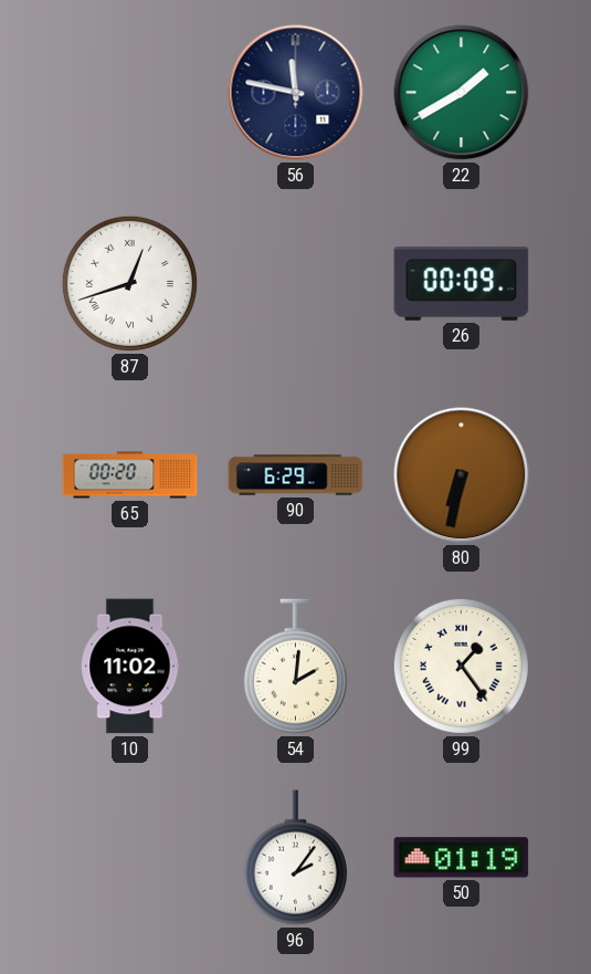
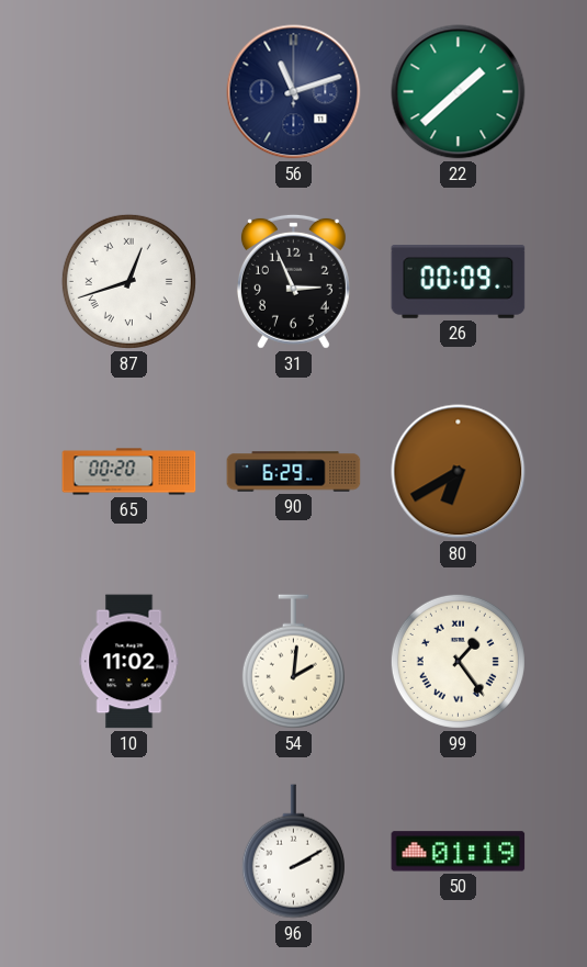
56: 11:47 -> 11:12 (294, 92)
22: 1:40 -> 1:38 (459, 92)
31: none -> 2:56 (293, 281)
80: 6:32 -> 6:40 (459, 472)
96: 2:06 -> 2:10 (293, 852)
